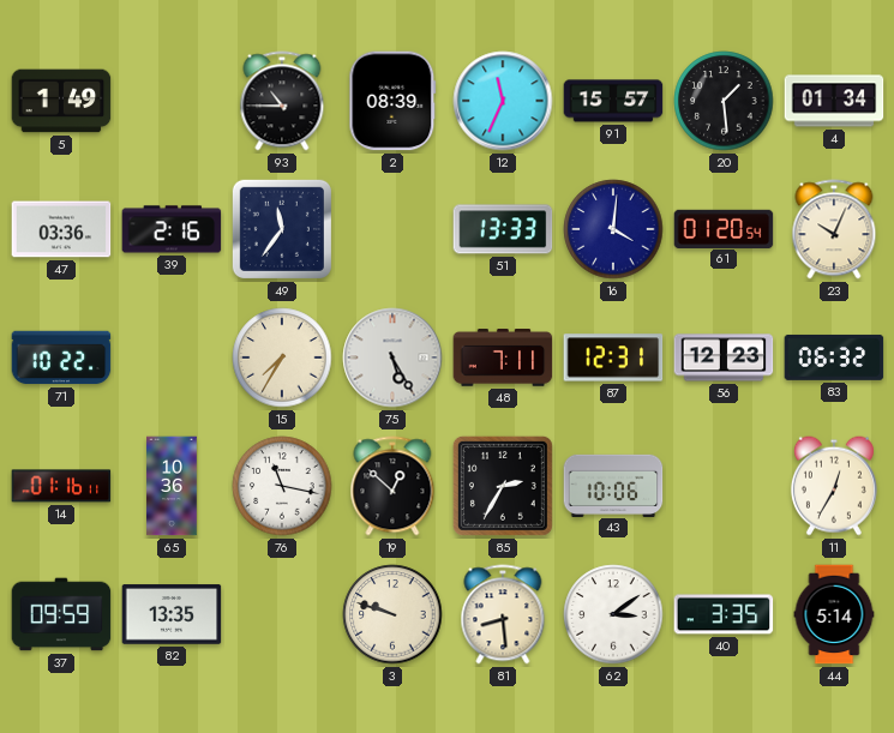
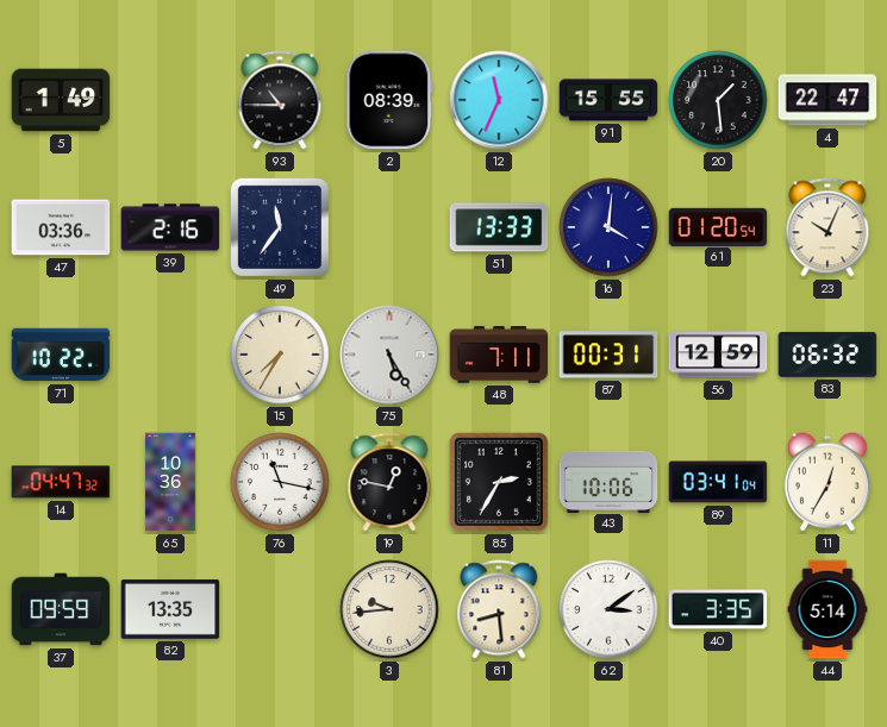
91: 15:57 -> 15:55 (608, 100)
4: 01:34 -> 22:47 (827, 100)
87: 12:31 -> 00:31 (608, 355)
56: 12:23 -> 12:59 (718, 355)
14: 01:16 -> 04:47 (61, 482)
19: 12:52 -> 12:47 (389, 482)
89: none -> 03:41 (718, 482)
3: 9:48 -> 9:44 (389, 609)
